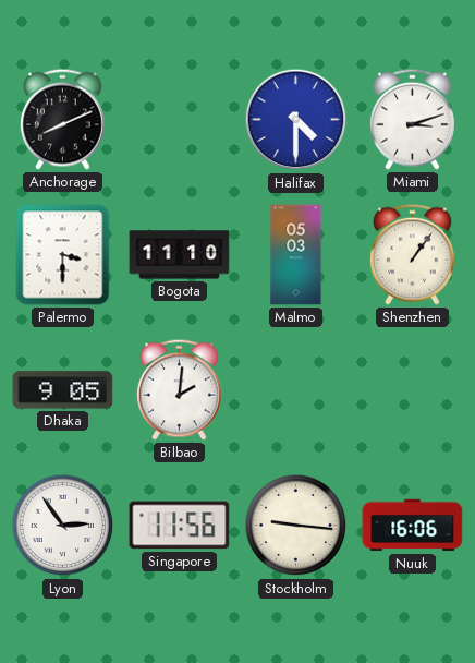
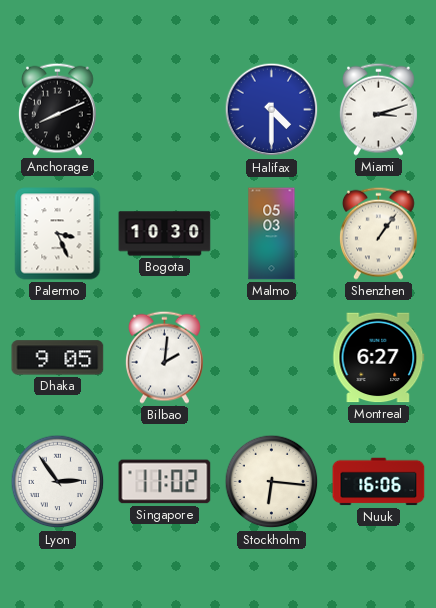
Palermo: 3:30 -> 3:26 (58, 234)
Bogota: 11:10 -> 10:30 (165, 234)
Montreal: none -> 6:27 (379, 358)
Singapore: 11:56 -> 11:02 (165, 482)
Stockholm: 9:16 -> 6:16 (272, 482)
